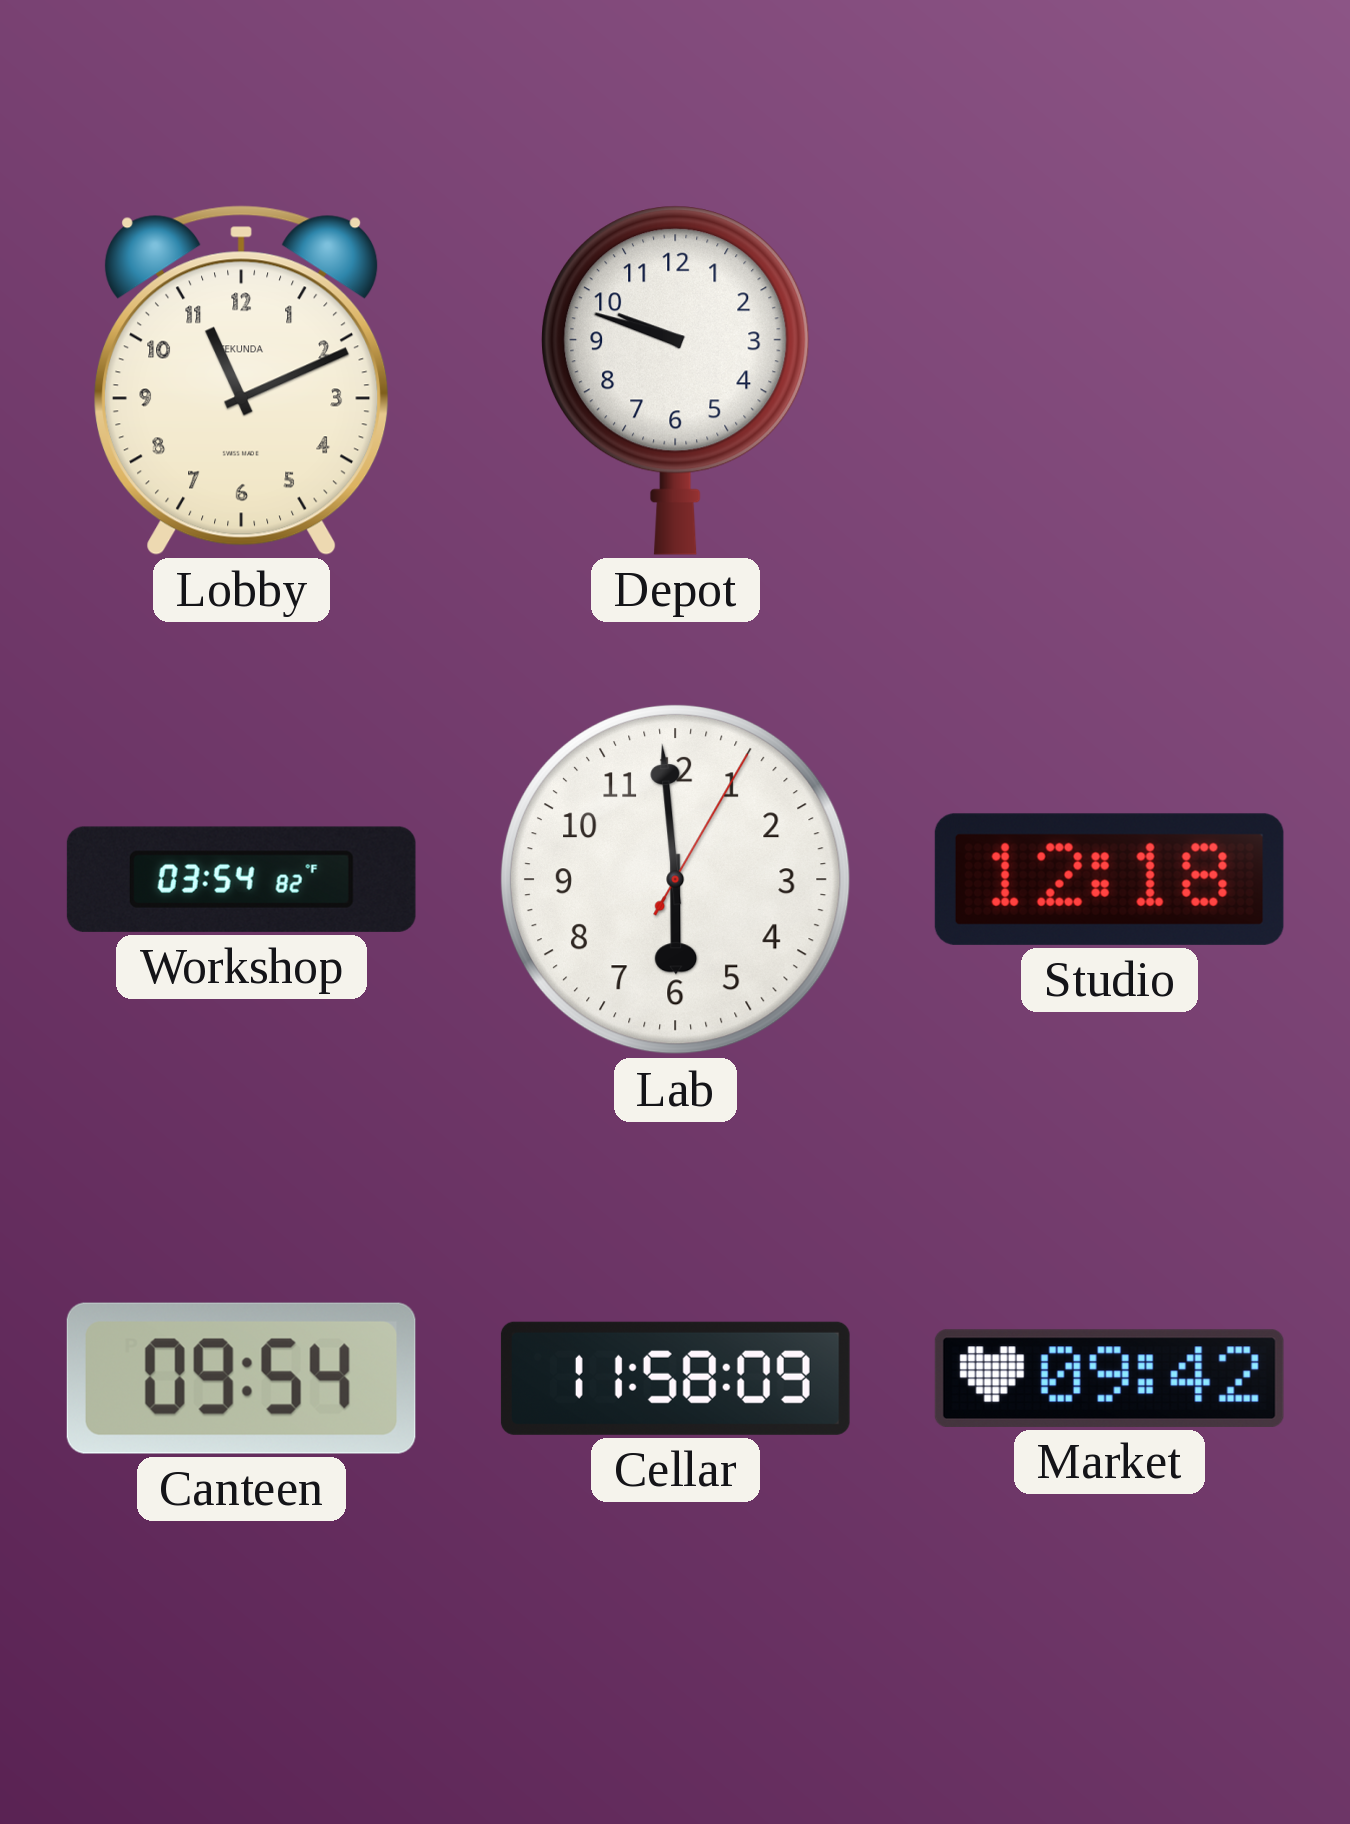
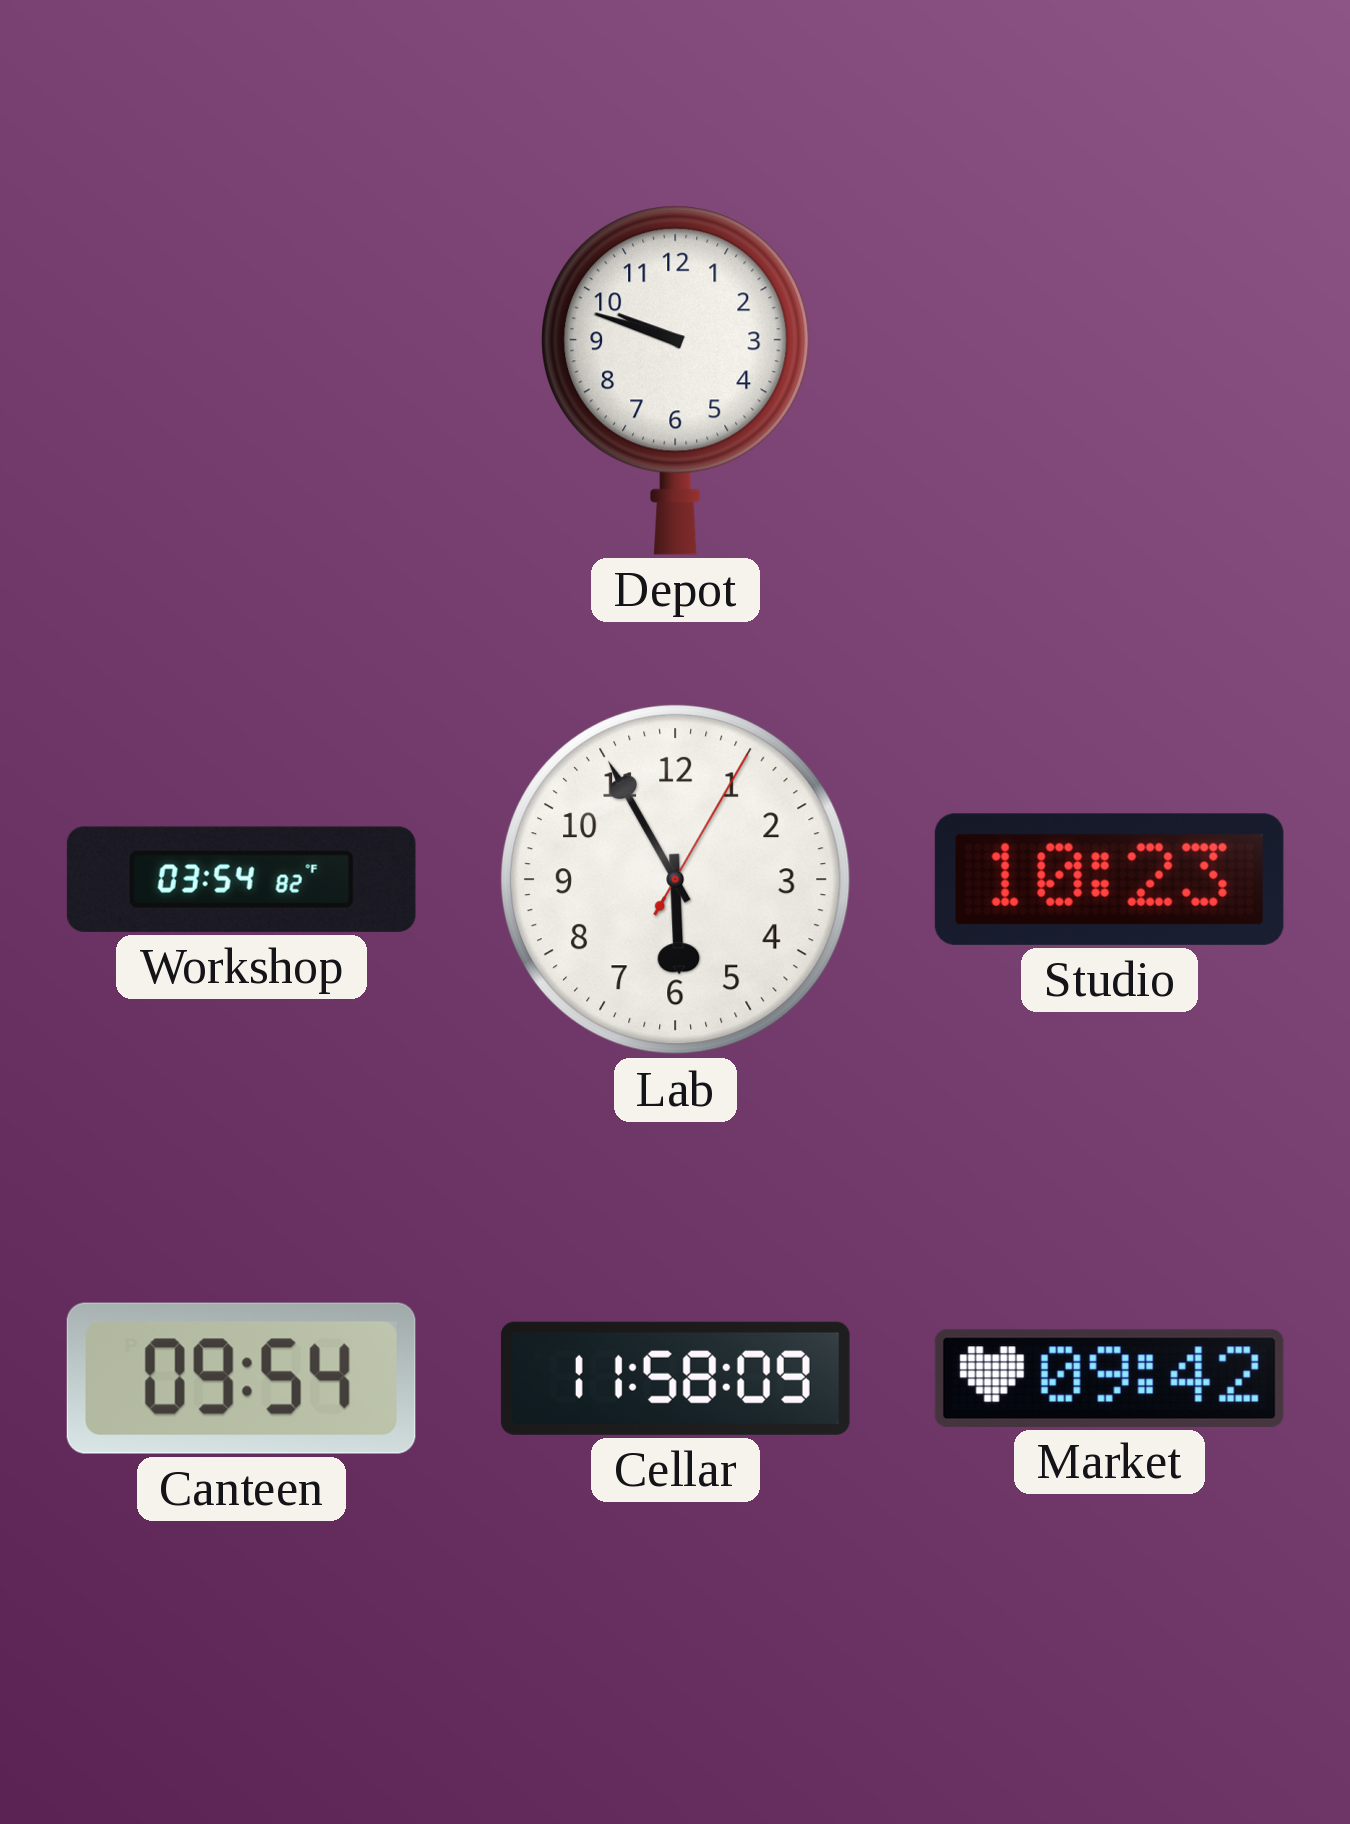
Lobby: 11:11 -> none (242, 380)
Lab: 5:59 -> 5:55 (675, 879)
Studio: 12:18 -> 10:23 (1109, 879)
